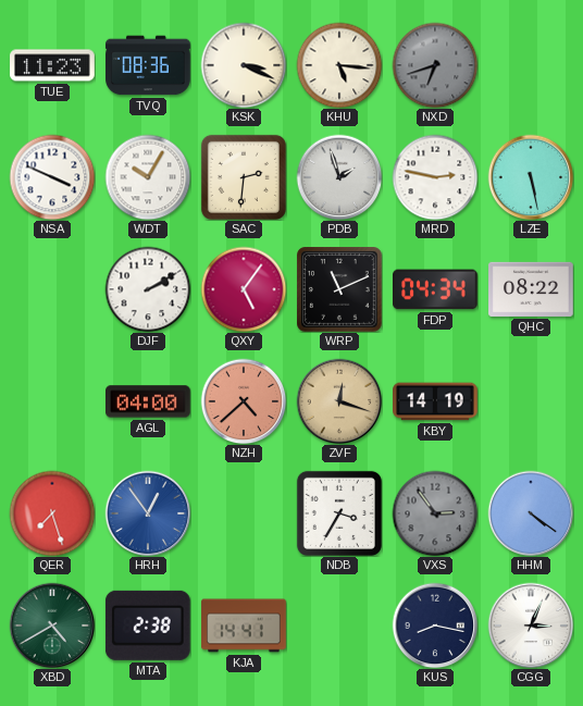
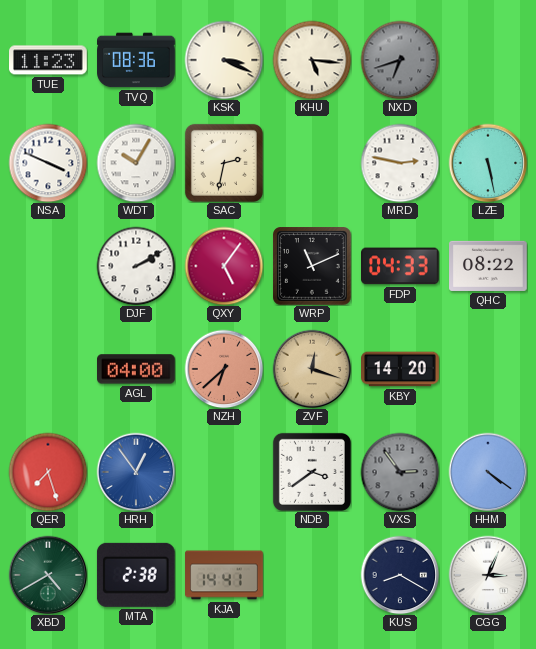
SAC: 2:31 -> 2:32 (224, 163)
PDB: 1:57 -> none (339, 177)
FDP: 04:34 -> 04:33 (401, 266)
NZH: 4:38 -> 6:38 (224, 369)
KBY: 14:19 -> 14:20 (400, 369)
NDB: 3:35 -> 3:39 (312, 472)
KUS: 8:17 -> 8:20 (400, 575)
